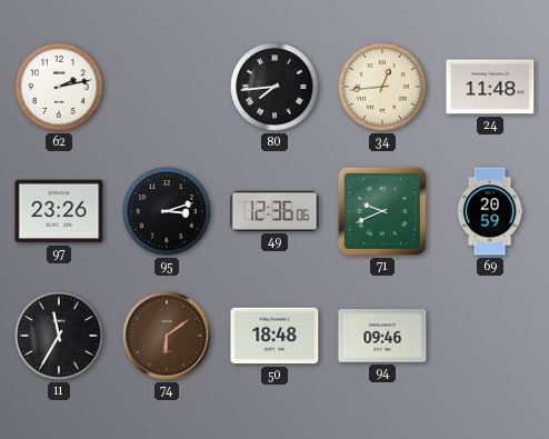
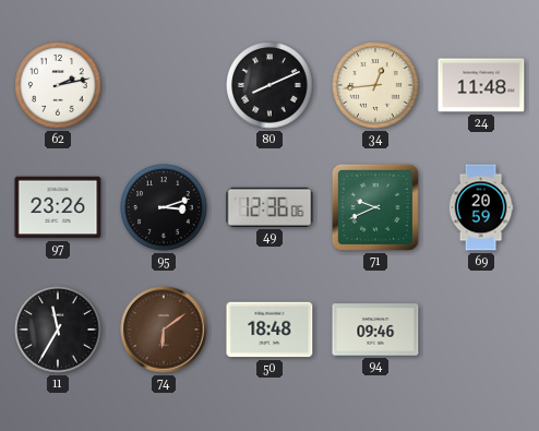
80: 7:44 -> 8:11 (269, 85)
